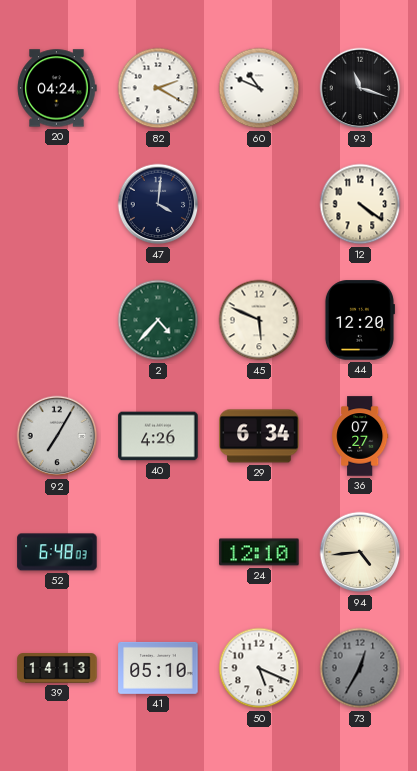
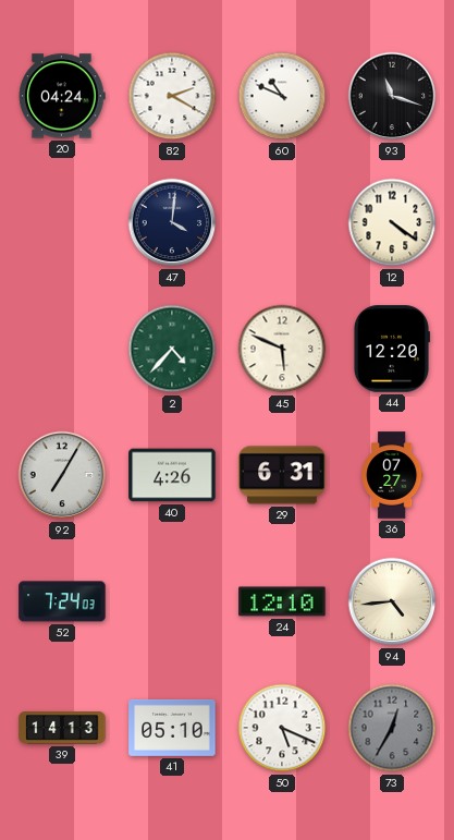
29: 6:34 -> 6:31 (282, 475)
52: 6:48 -> 7:24 (62, 601)
